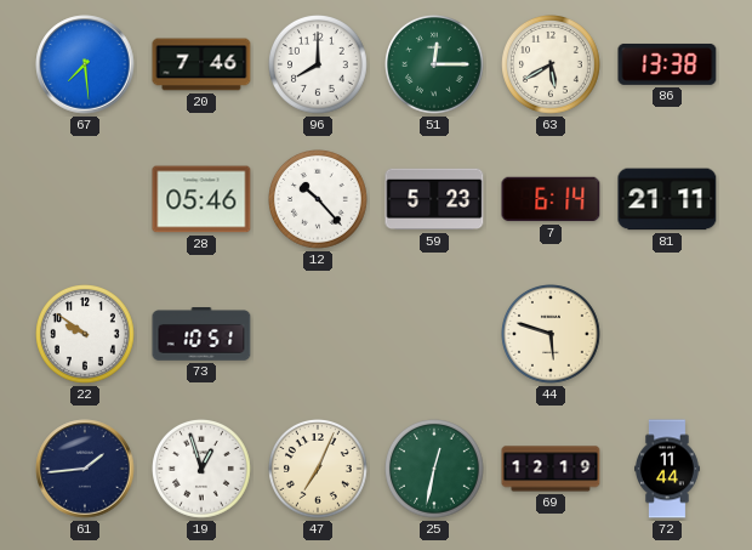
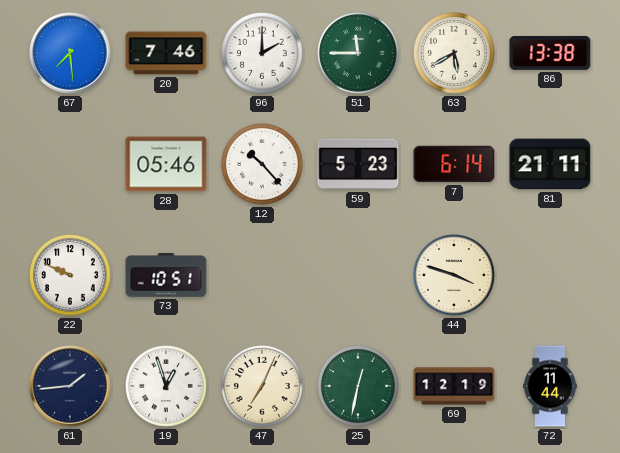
96: 8:00 -> 2:00 (263, 54)
51: 12:15 -> 11:45 (359, 54)
22: 9:51 -> 9:49 (71, 276)
44: 5:48 -> 3:48 (455, 276)
